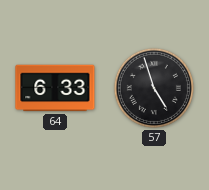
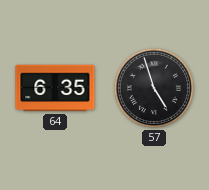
64: 6:33 -> 6:35 (55, 88)
